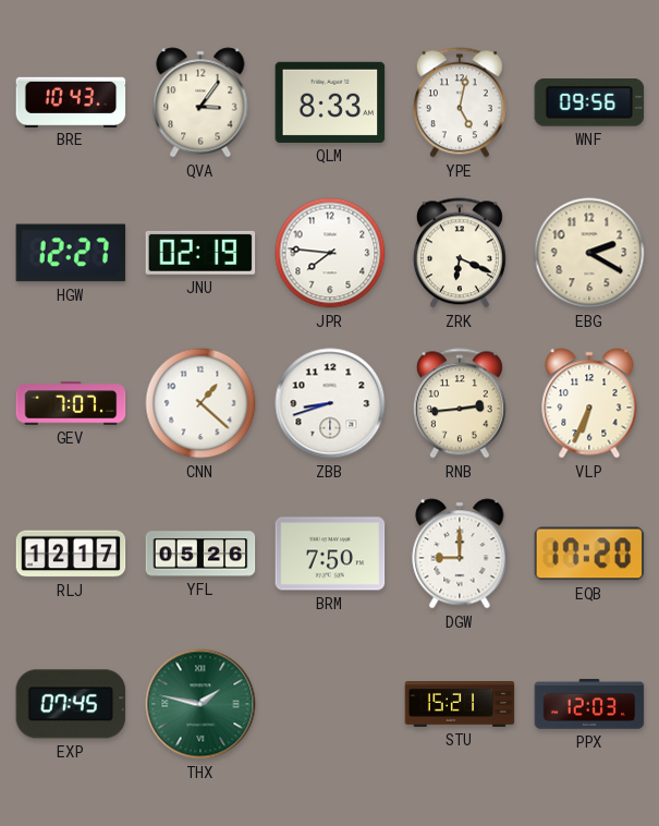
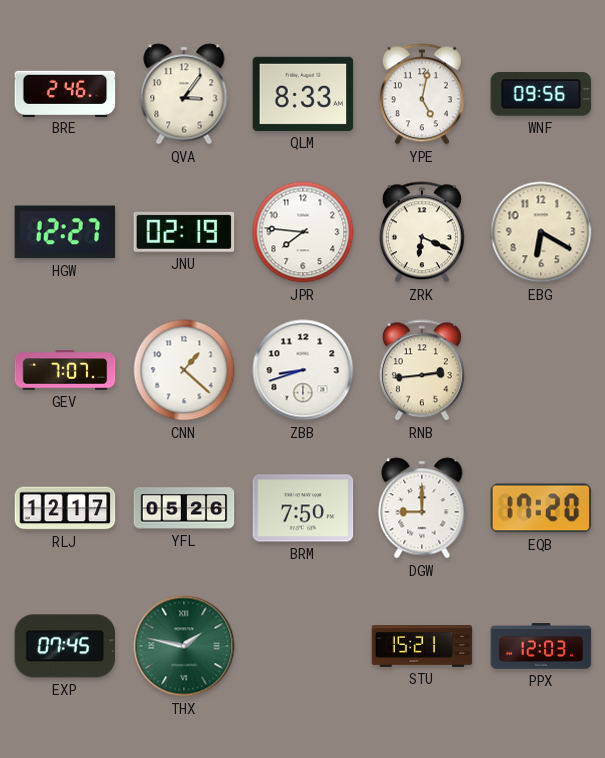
BRE: 10:43 -> 2:46 (65, 93)
EBG: 2:20 -> 6:20 (541, 232)
VLP: 6:34 -> none (589, 403)
